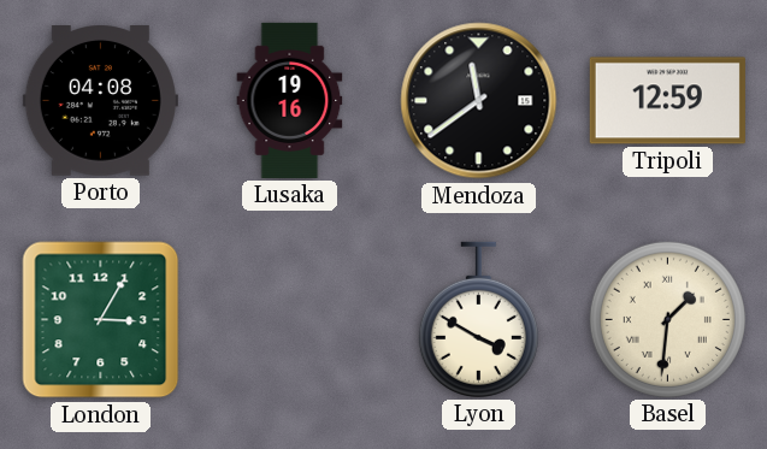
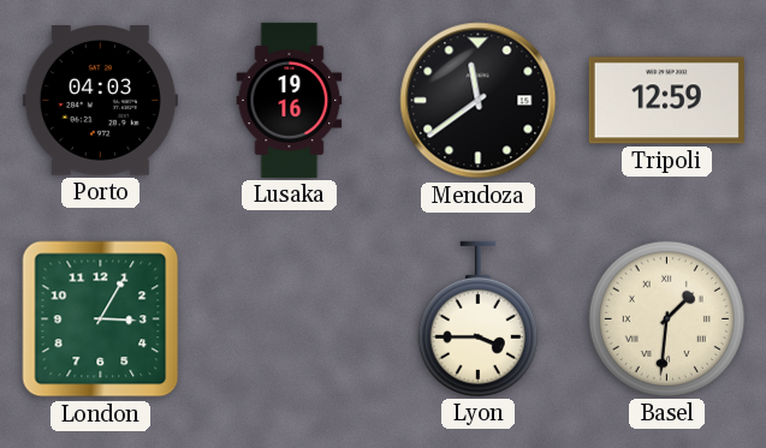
Porto: 04:08 -> 04:03 (100, 101)
Lyon: 3:50 -> 3:45 (477, 318)
